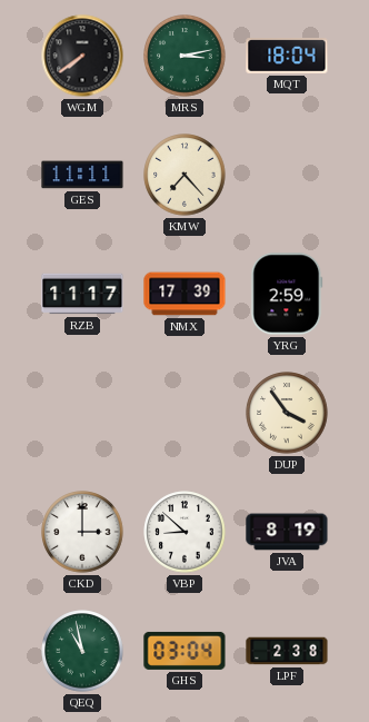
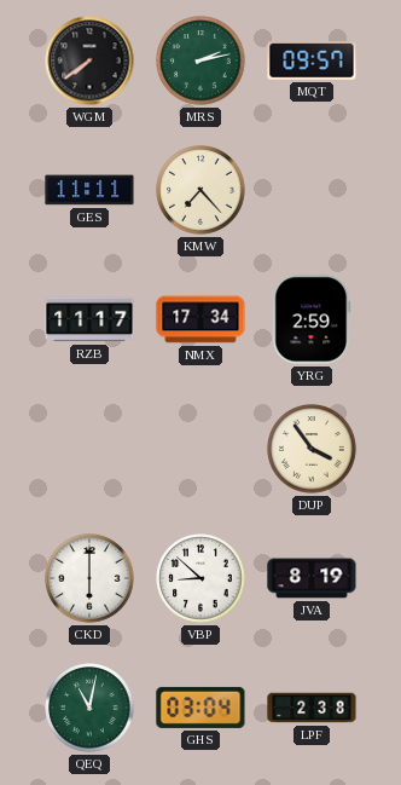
MRS: 3:13 -> 2:13 (200, 60)
MQT: 18:04 -> 09:57 (312, 60)
NMX: 17:39 -> 17:34 (200, 319)
CKD: 3:00 -> 6:00 (89, 578)
QEQ: 10:58 -> 11:02 (89, 708)
